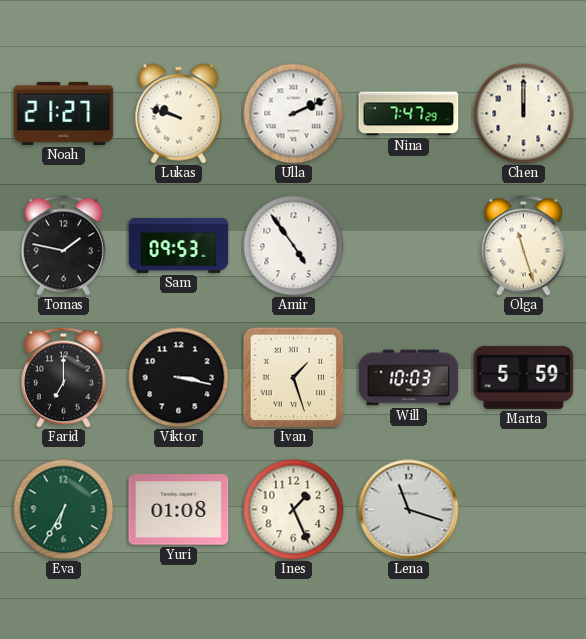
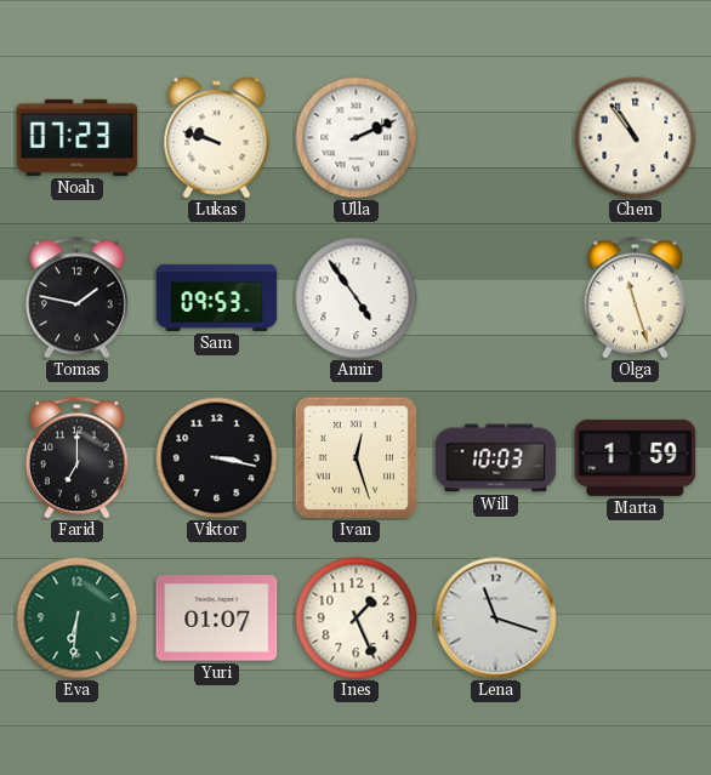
Noah: 21:27 -> 07:23 (78, 137)
Nina: 7:47 -> none (409, 114)
Chen: 12:00 -> 10:54 (636, 138)
Ivan: 1:27 -> 12:27 (355, 457)
Marta: 5:59 -> 1:59 (636, 457)
Eva: 6:35 -> 6:31 (78, 619)
Yuri: 01:08 -> 01:07 (217, 619)
